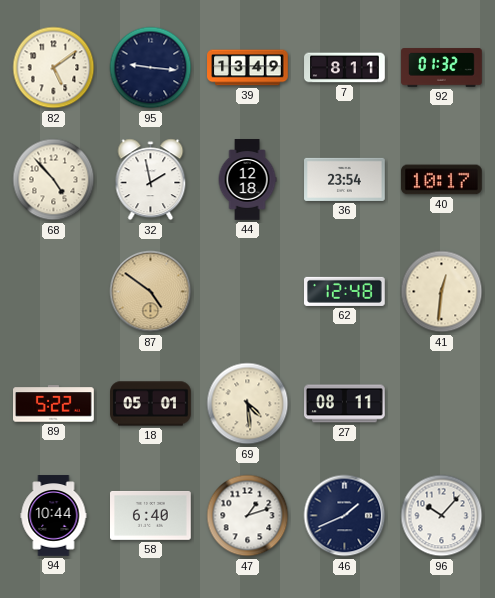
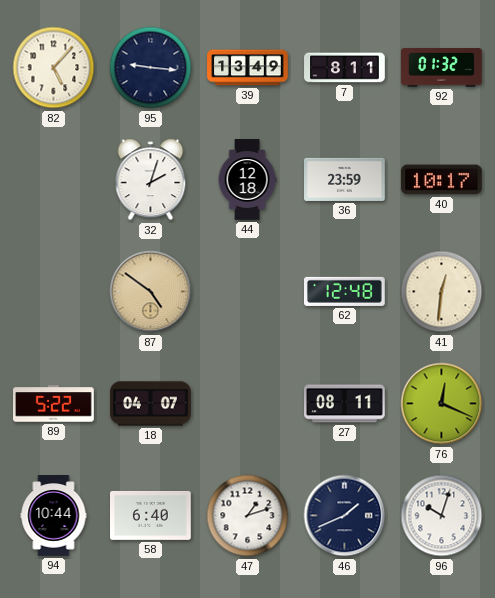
82: 5:09 -> 5:07 (54, 68)
68: 4:53 -> none (54, 180)
32: 1:58 -> 2:03 (151, 180)
36: 23:54 -> 23:59 (345, 179)
18: 05:01 -> 04:07 (151, 404)
69: 4:29 -> none (248, 404)
76: none -> 12:19 (442, 404)
96: 10:07 -> 10:03 (442, 516)
